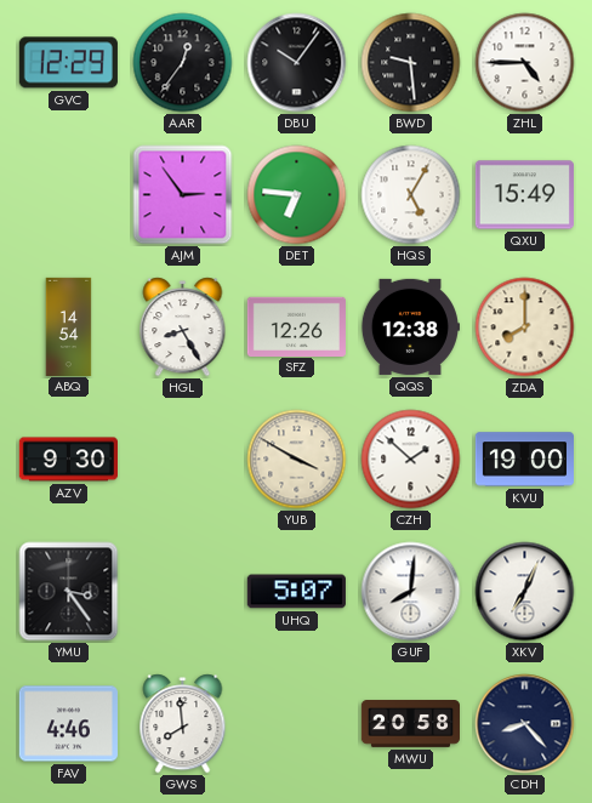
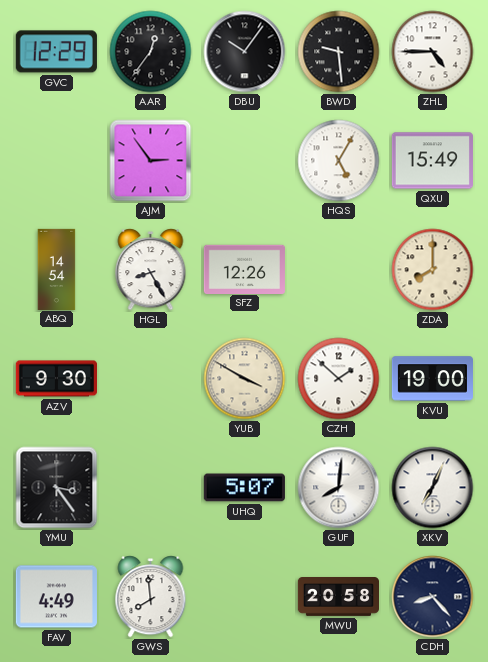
DET: 6:46 -> none (297, 195)
QQS: 12:38 -> none (410, 326)
FAV: 4:46 -> 4:49 (56, 597)
